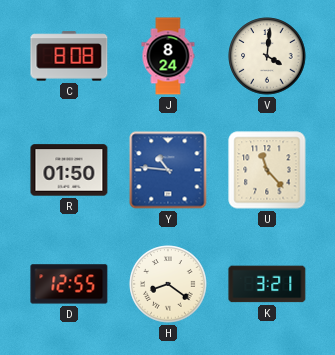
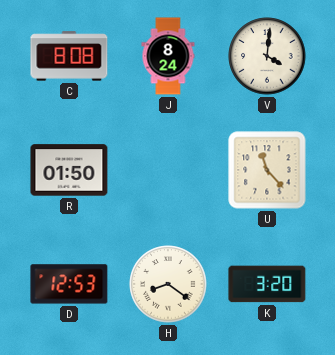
Y: 10:46 -> none (168, 170)
D: 12:55 -> 12:53 (69, 284)
K: 3:21 -> 3:20 (267, 284)
